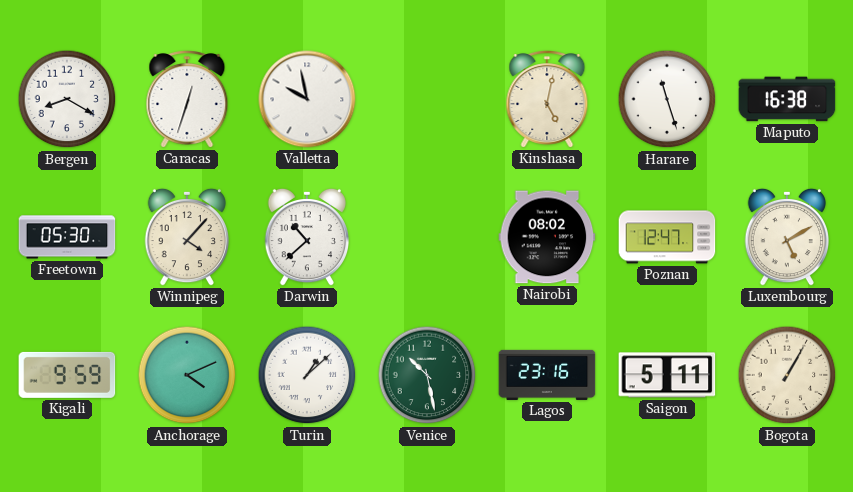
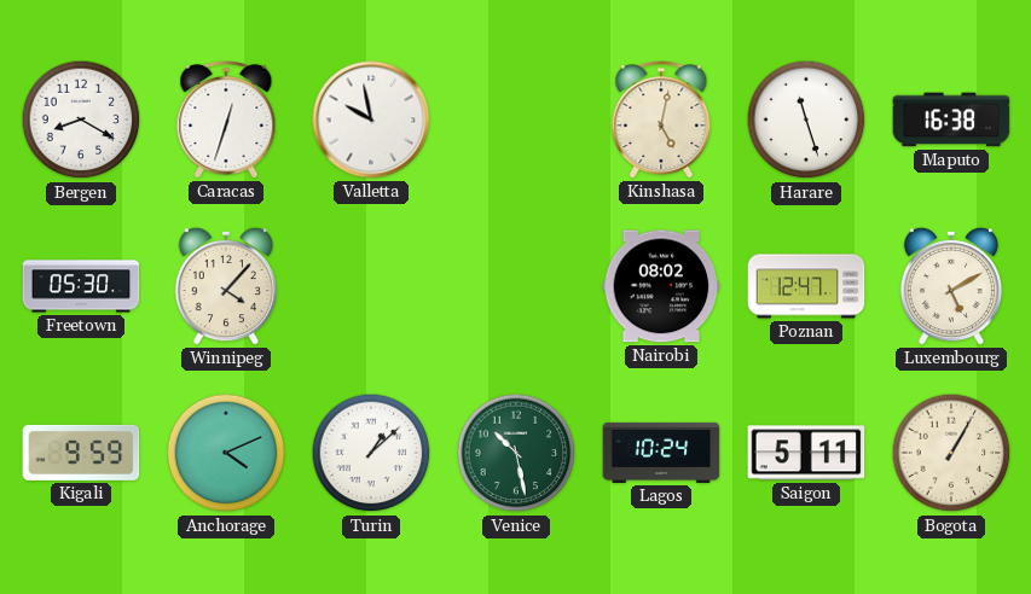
Darwin: 10:38 -> none (306, 237)
Lagos: 23:16 -> 10:24 (661, 453)
